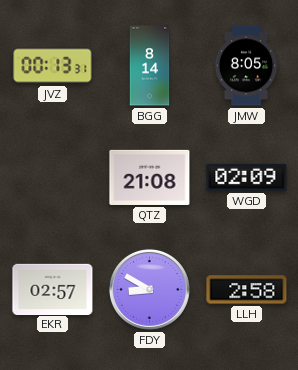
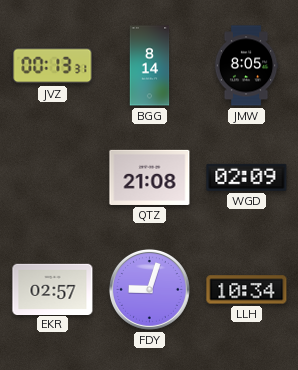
FDY: 8:50 -> 9:03 (149, 289)
LLH: 2:58 -> 10:34 (247, 290)
